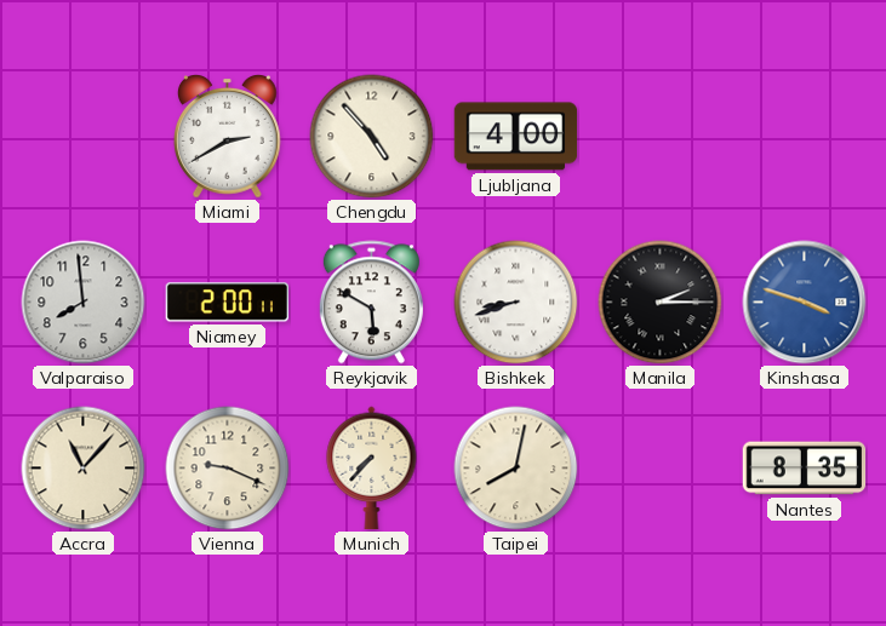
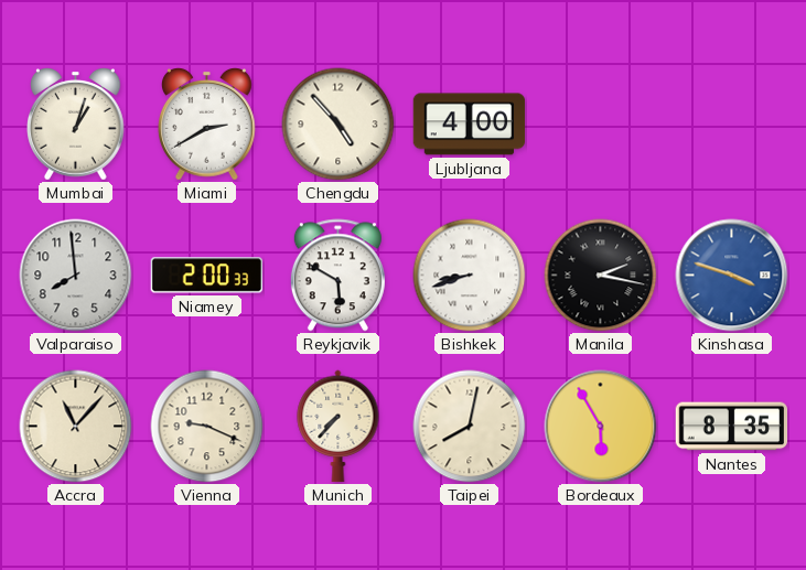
Mumbai: none -> 1:03 (76, 125)
Niamey: 2:00:11 -> 2:00:33 (206, 276)
Manila: 2:15 -> 2:17 (601, 276)
Bordeaux: none -> 5:55 (601, 427)
